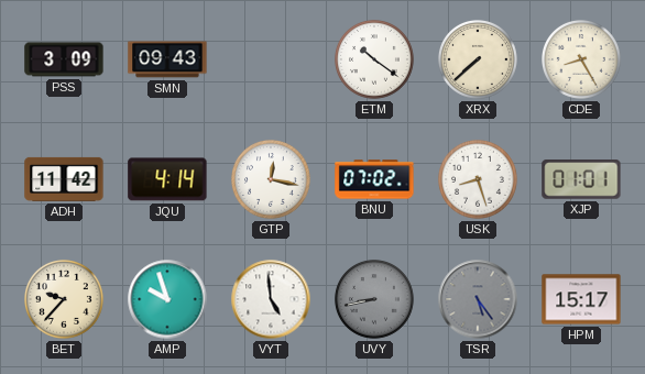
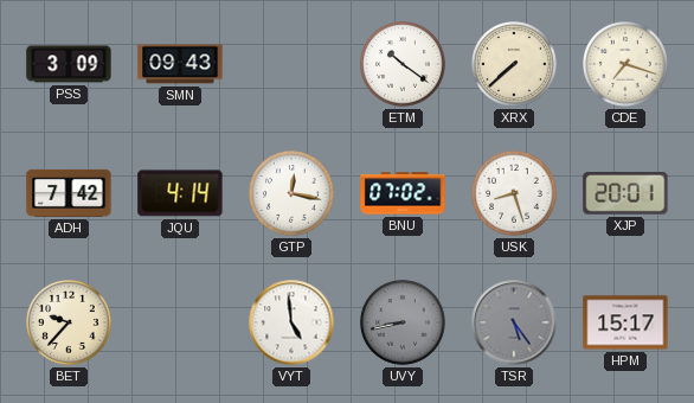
CDE: 8:25 -> 7:18 (626, 65)
ADH: 11:42 -> 7:42 (69, 193)
XJP: 01:01 -> 20:01 (625, 193)
AMP: 9:57 -> none (167, 299)
